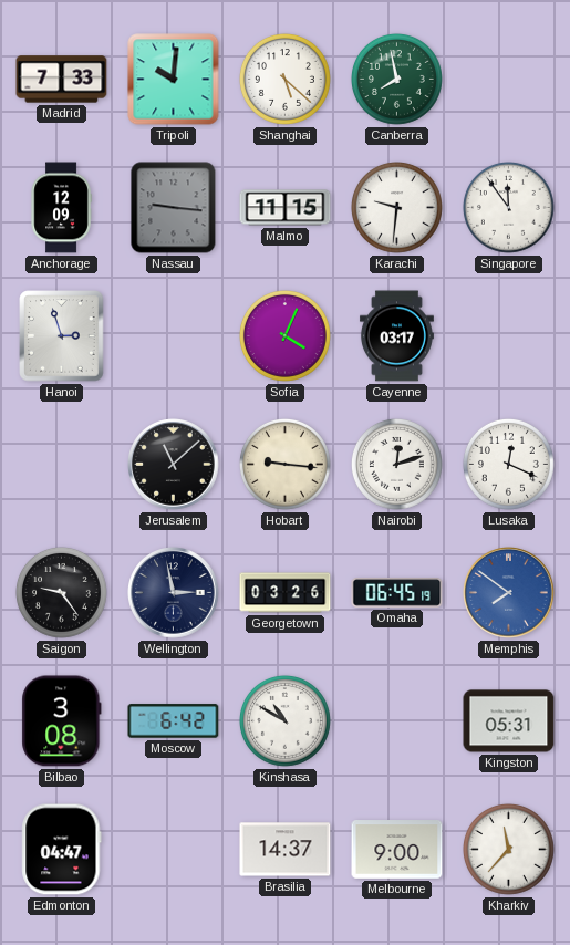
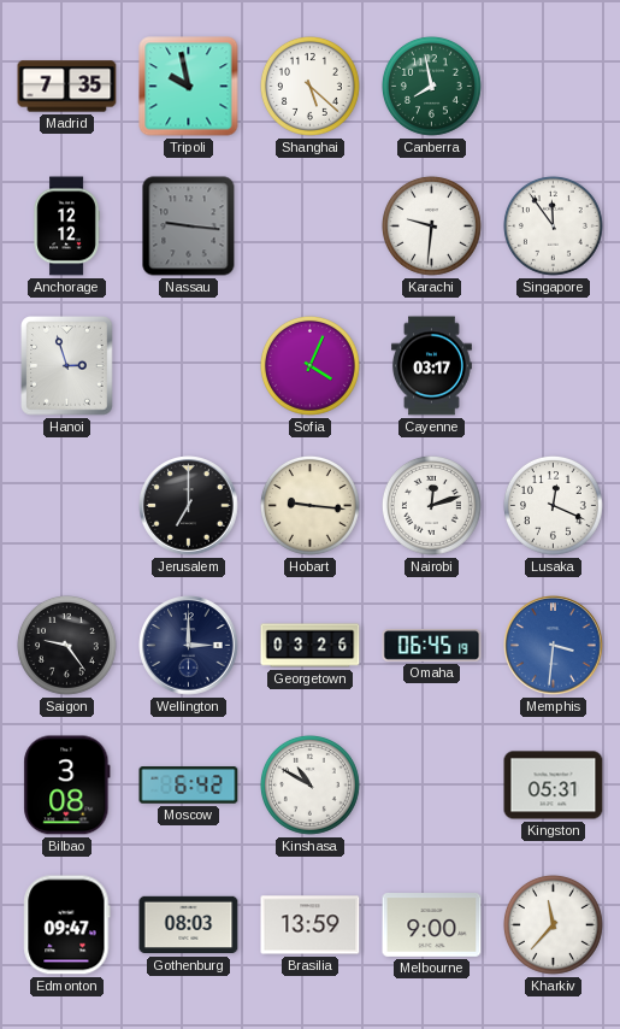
Madrid: 7:33 -> 7:35 (67, 87)
Tripoli: 10:01 -> 9:58 (189, 87)
Anchorage: 12:09 -> 12:12 (66, 227)
Malmo: 11:15 -> none (286, 208)
Jerusalem: 11:08 -> 7:00 (189, 506)
Wellington: 2:58 -> 3:00 (189, 646)
Memphis: 7:51 -> 3:31 (554, 646)
Edmonton: 04:47 -> 09:47 (67, 925)
Gothenburg: none -> 08:03 (189, 925)
Brasilia: 14:37 -> 13:59 (311, 925)
